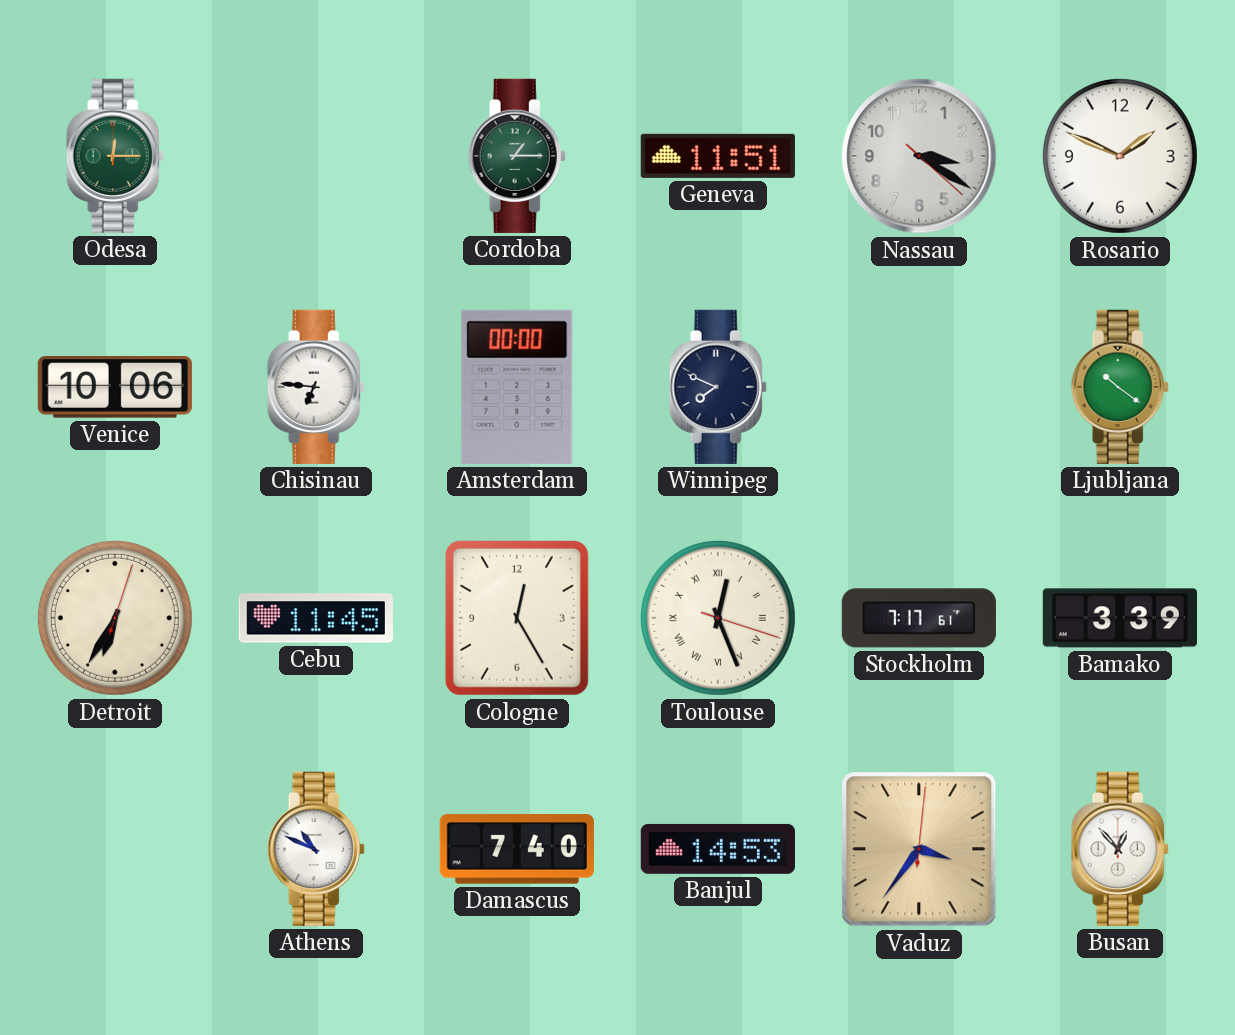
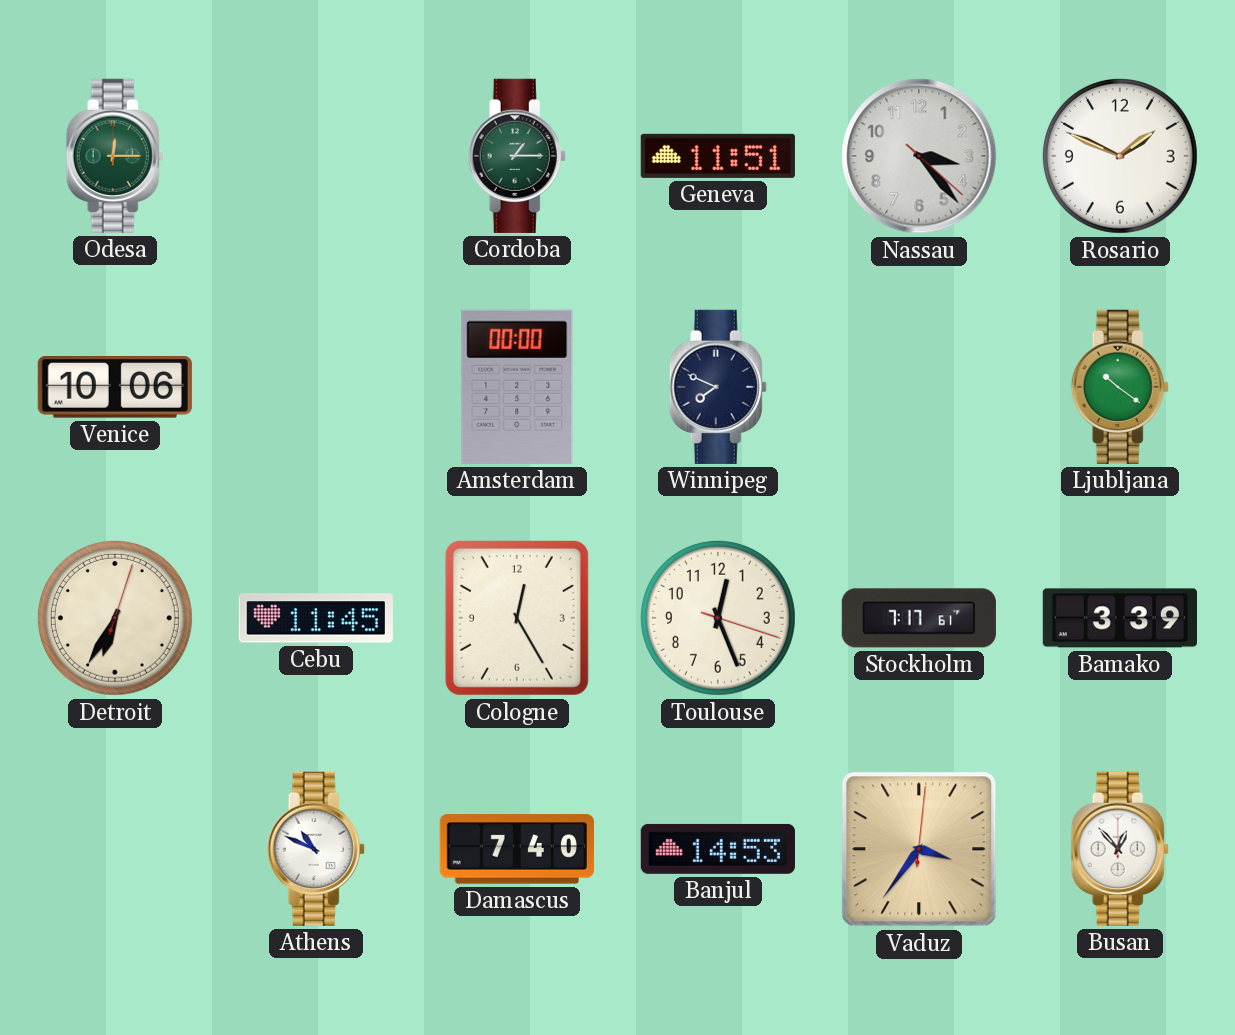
Nassau: 3:20 -> 3:23 (919, 156)
Chisinau: 6:46 -> none (316, 387)
Toulouse numerals: Roman -> Arabic (718, 618)
